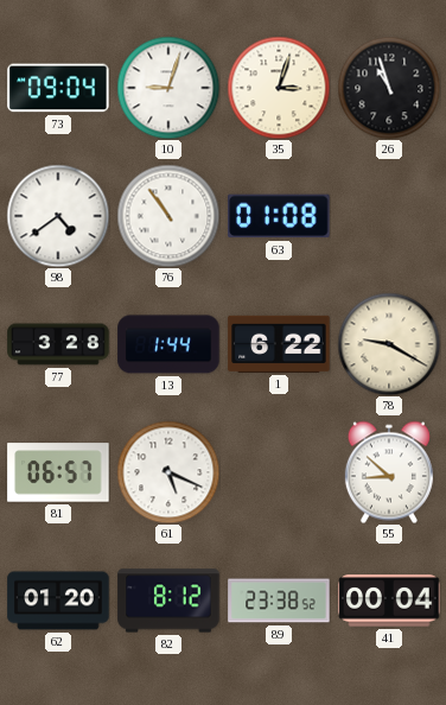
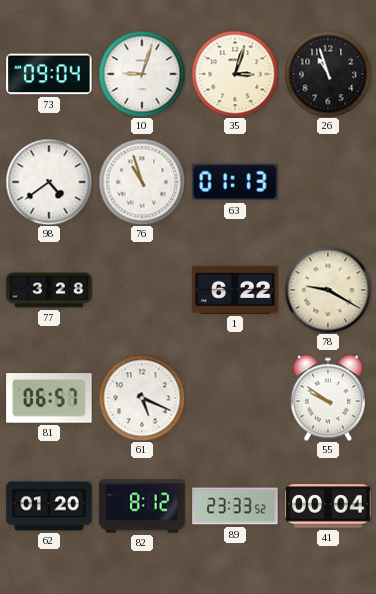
76: 10:54 -> 10:57 (142, 182)
63: 01:08 -> 01:13 (235, 182)
13: 1:44 -> none (168, 344)
55: 8:52 -> 9:51 (328, 398)
89: 23:38 -> 23:33 (235, 506)
